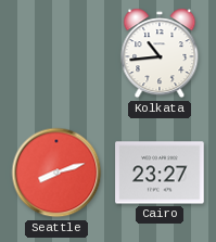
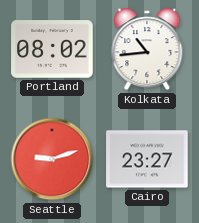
Portland: none -> 08:02 (52, 49)
Seattle: 8:12 -> 9:12 (52, 159)
